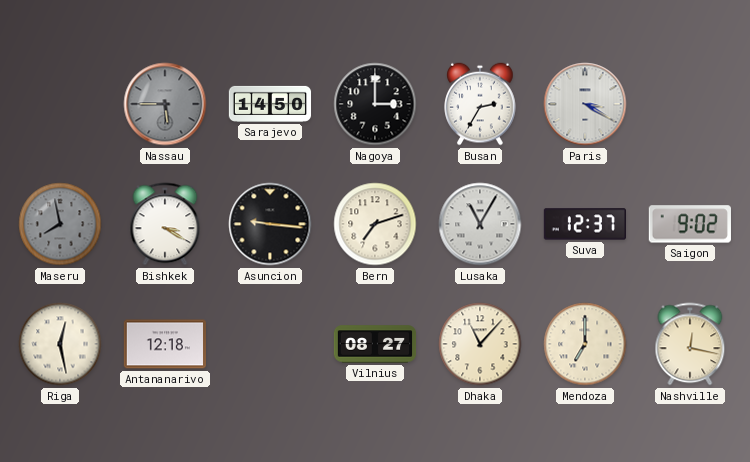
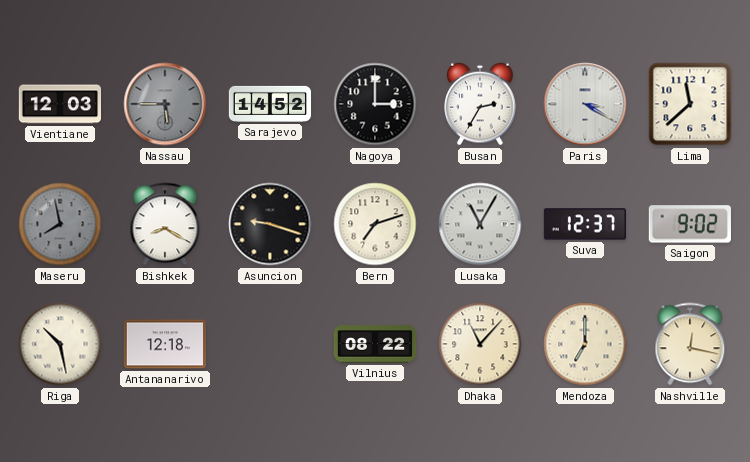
Vientiane: none -> 12:03 (60, 104)
Sarajevo: 14:50 -> 14:52 (270, 104)
Lima: none -> 11:38 (690, 104)
Bishkek: 3:20 -> 8:20 (165, 224)
Asuncion: 9:16 -> 9:18 (270, 224)
Riga: 12:28 -> 10:28 (60, 344)
Vilnius: 08:27 -> 08:22 (375, 344)
